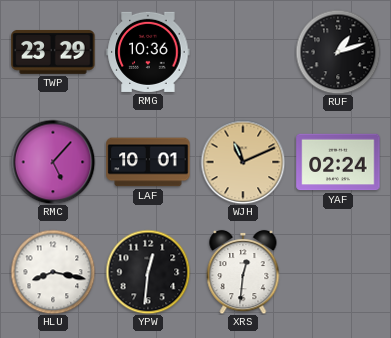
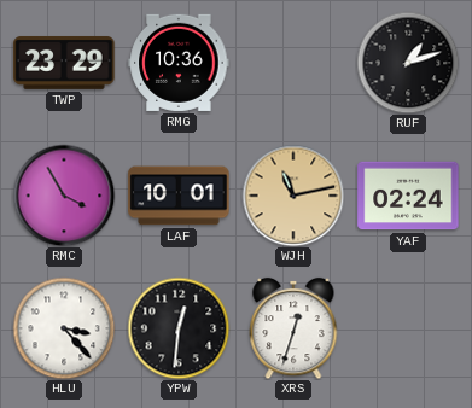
RMC: 5:07 -> 3:55 (64, 196)
WJH: 11:11 -> 11:13 (293, 196)
HLU: 8:17 -> 3:23 (64, 328)
XRS: 12:31 -> 12:33 (293, 328)
